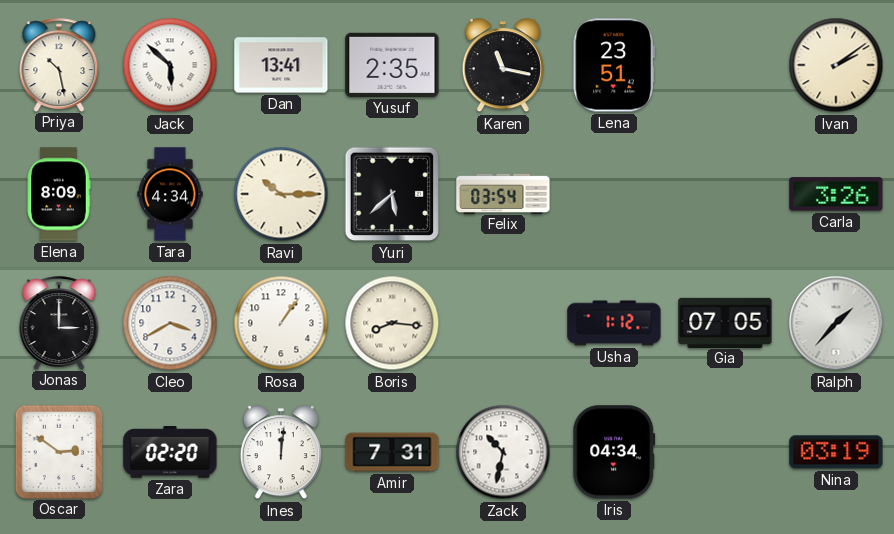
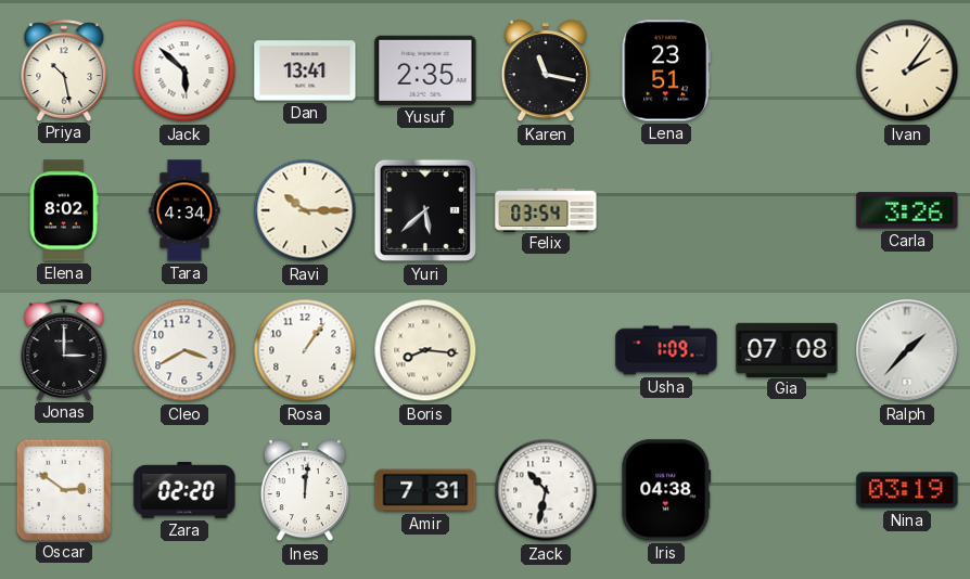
Ivan: 2:09 -> 2:06 (907, 70)
Elena: 8:09 -> 8:02 (64, 210)
Usha: 1:12 -> 1:09 (666, 350)
Gia: 07:05 -> 07:08 (787, 349)
Iris: 04:34 -> 04:38 (666, 490)
